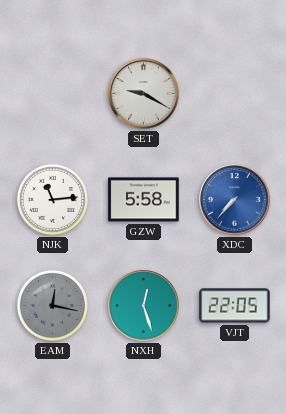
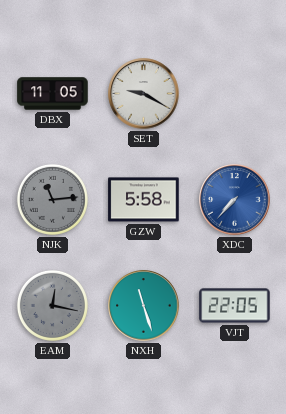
DBX: none -> 11:05 (53, 94)
NJK dial: white -> grey (52, 199)
NXH: 12:27 -> 11:27 (144, 306)
